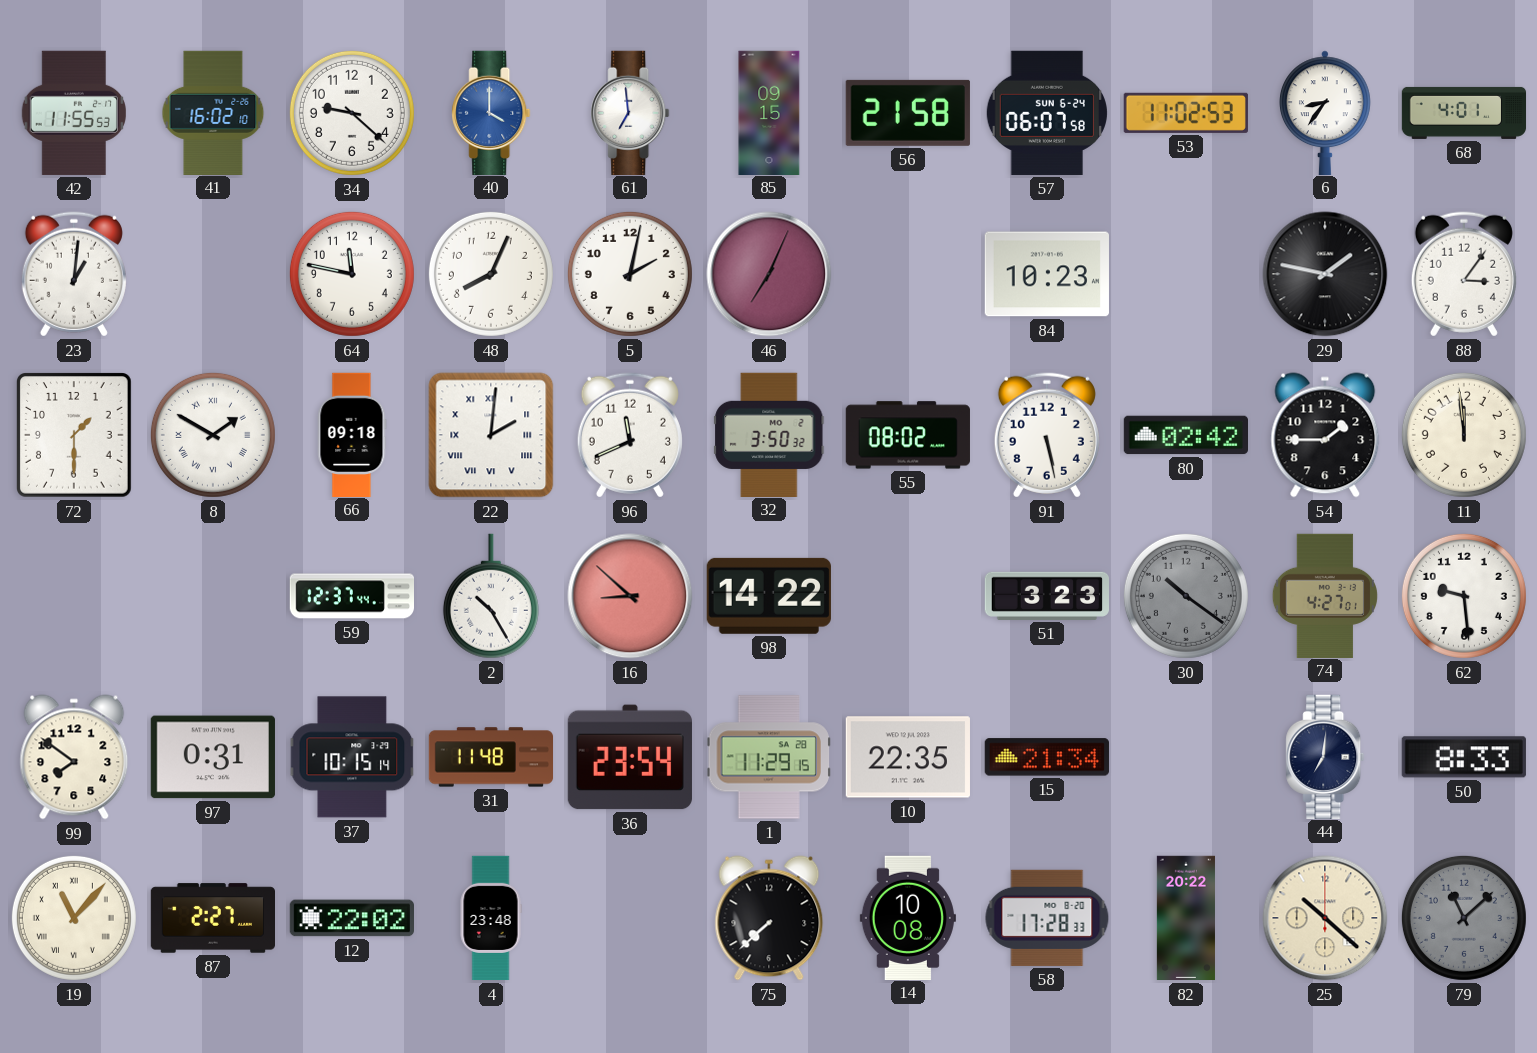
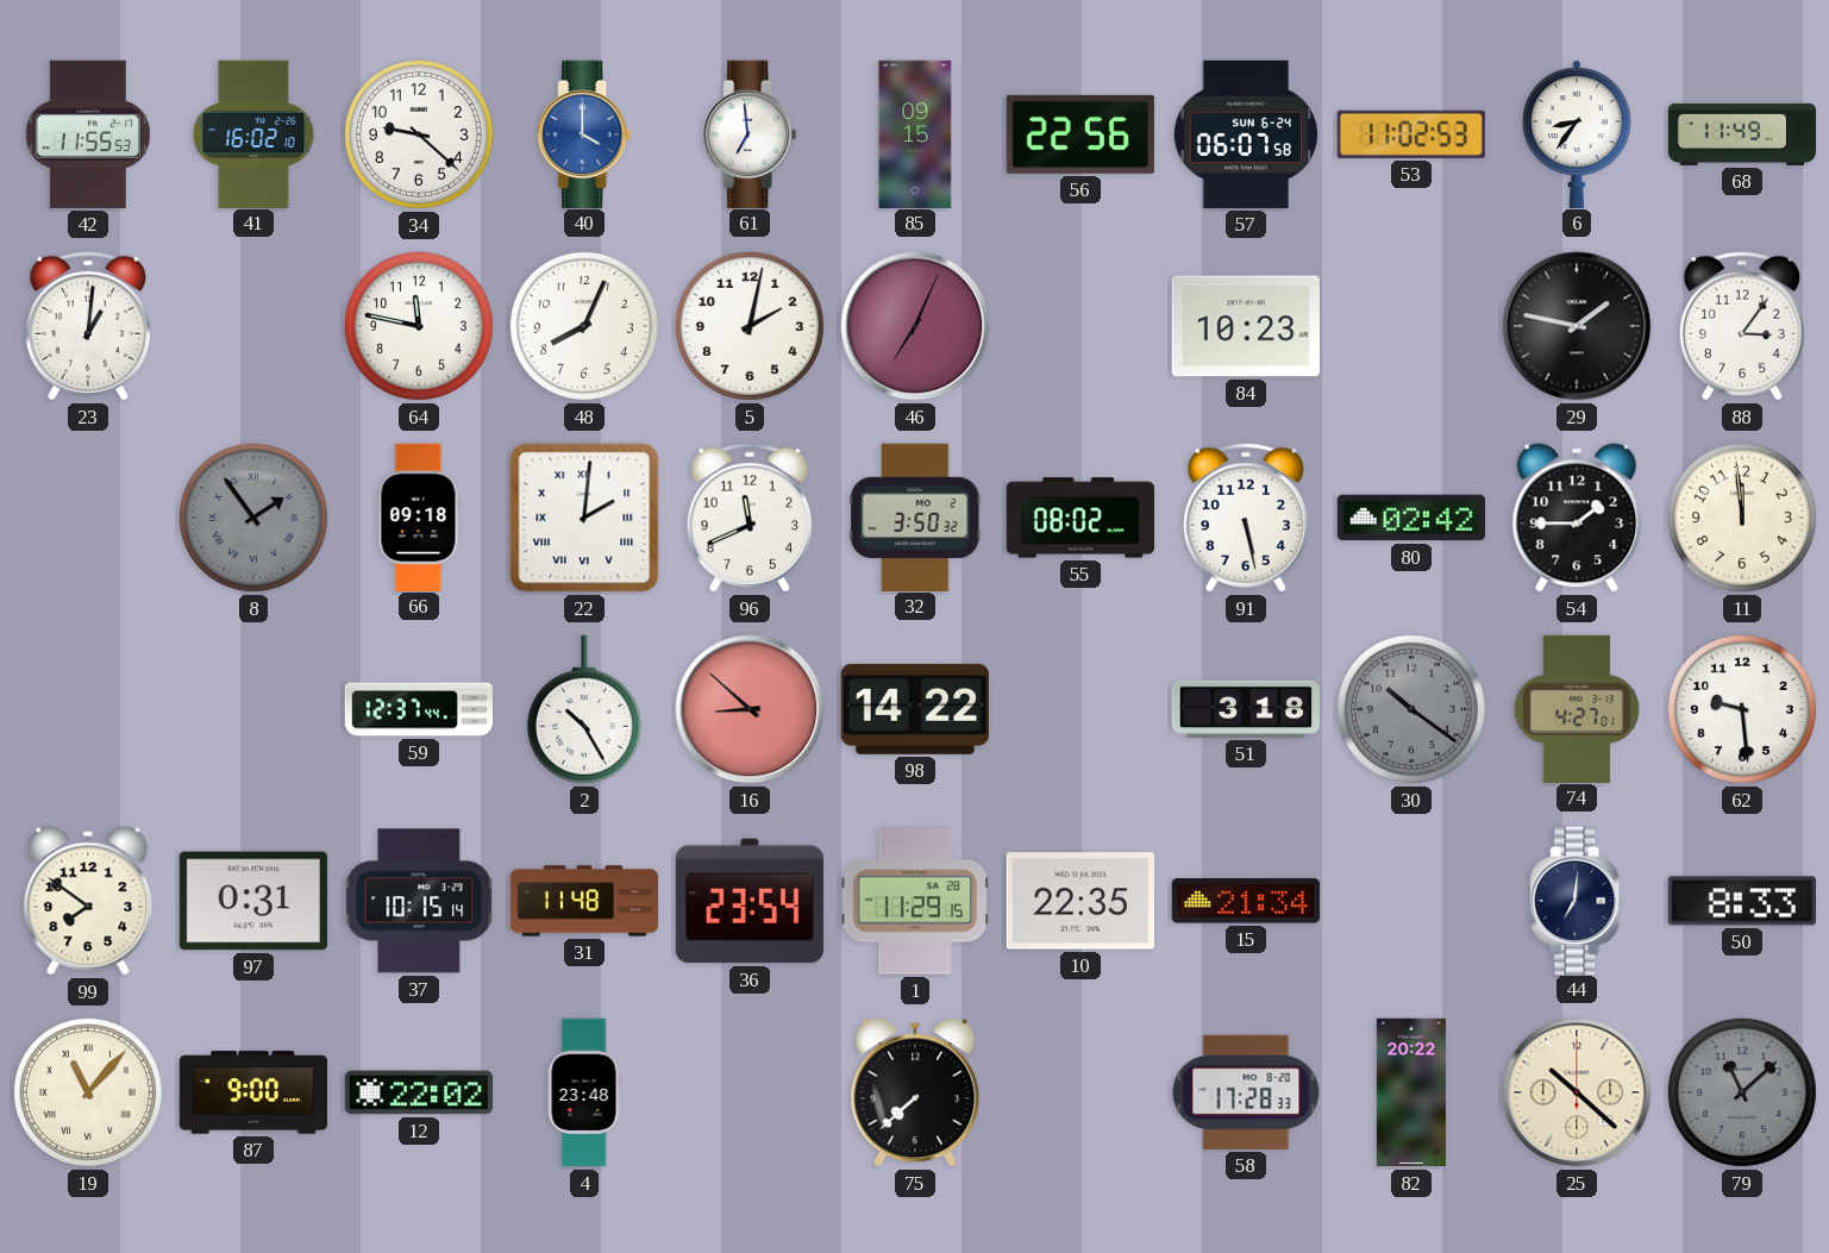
56: 21:58 -> 22:56 (1081, 134)
68: 4:01 -> 11:49 (1742, 134)
72: 1:30 -> none (75, 436)
8: 1:50 -> 1:54 (253, 518)
8 dial: white -> grey (253, 518)
51: 3:23 -> 3:18 (1245, 709)
87: 2:27 -> 9:00 (252, 1092)
14: 10:08 -> none (908, 917)
